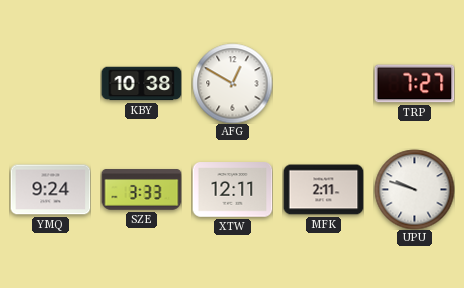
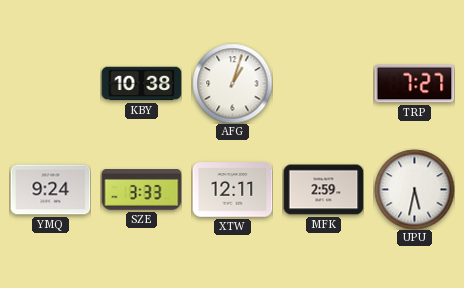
AFG: 12:50 -> 1:03 (232, 83)
MFK: 2:11 -> 2:59 (323, 190)
UPU: 9:48 -> 5:32 (414, 189)
